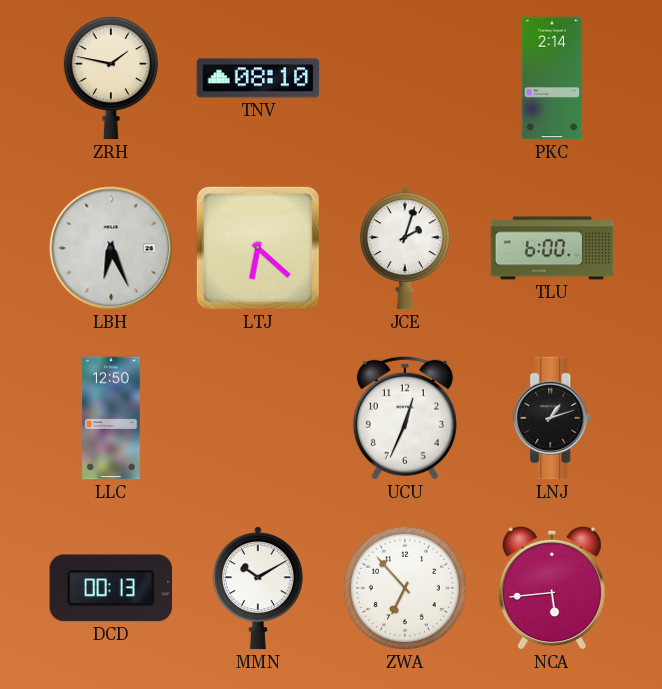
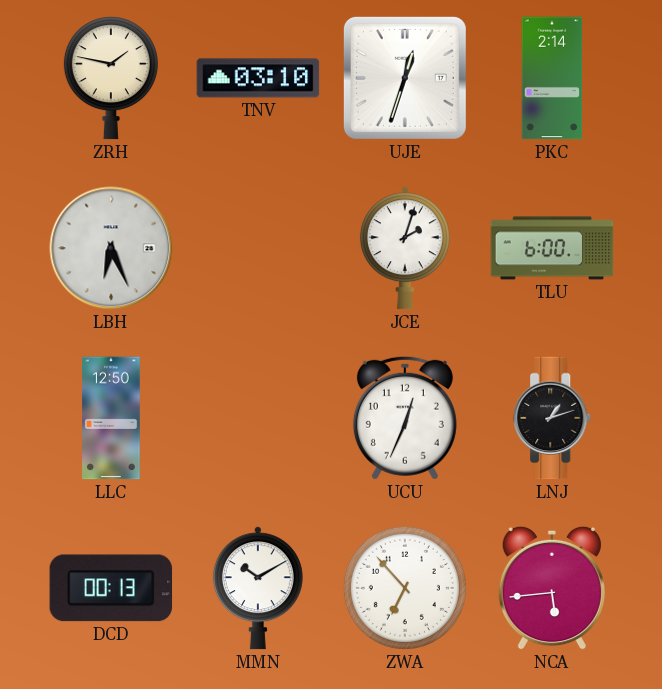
TNV: 08:10 -> 03:10 (258, 78)
UJE: none -> 12:33 (405, 78)
LTJ: 6:22 -> none (258, 248)
